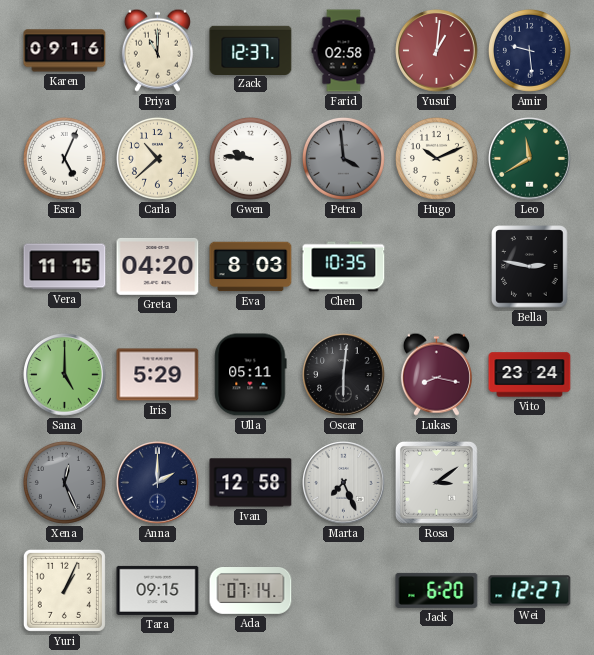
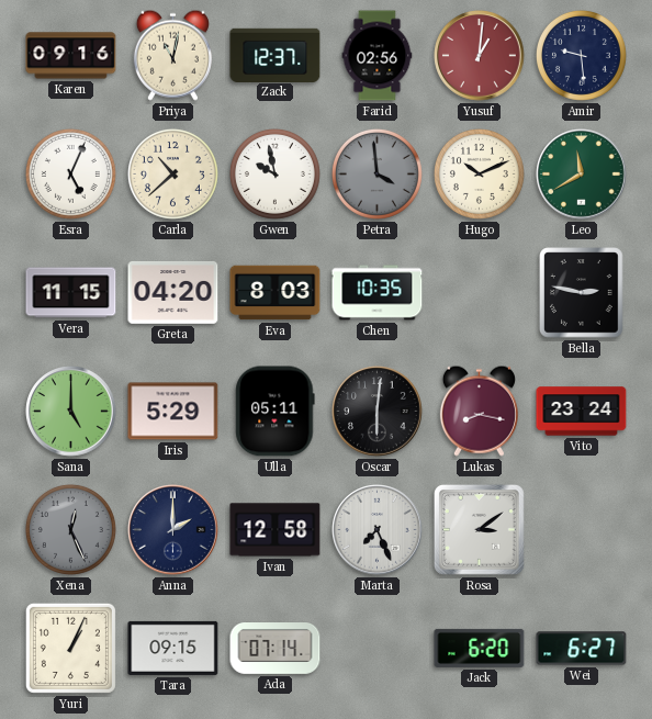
Priya: 11:00 -> 11:02 (172, 55)
Farid: 02:58 -> 02:56 (378, 56)
Gwen: 9:46 -> 9:58 (274, 173)
Wei: 12:27 -> 6:27 (582, 649)
